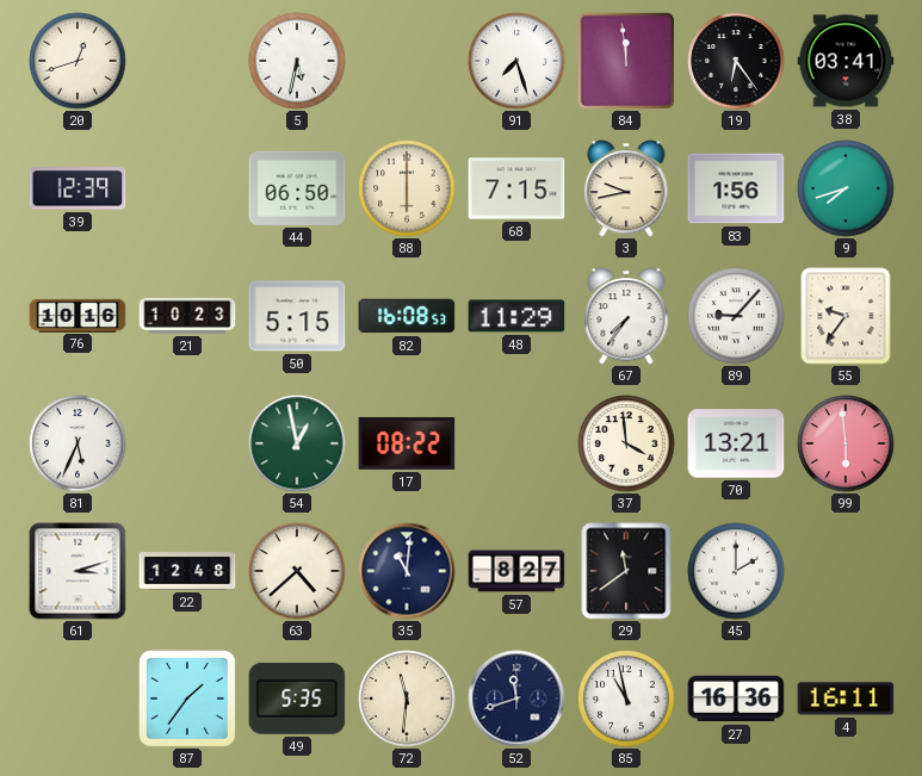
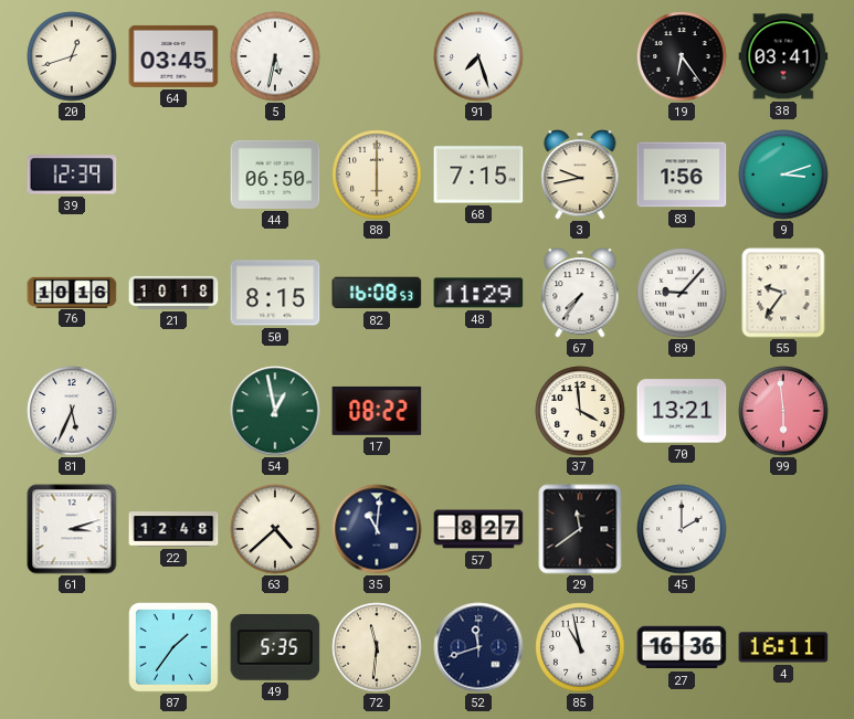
64: none -> 03:45 (173, 56)
84: 11:59 -> none (625, 60)
9: 7:42 -> 3:12 (783, 175)
21: 10:23 -> 10:18 (173, 293)
50: 5:15 -> 8:15 (275, 293)
